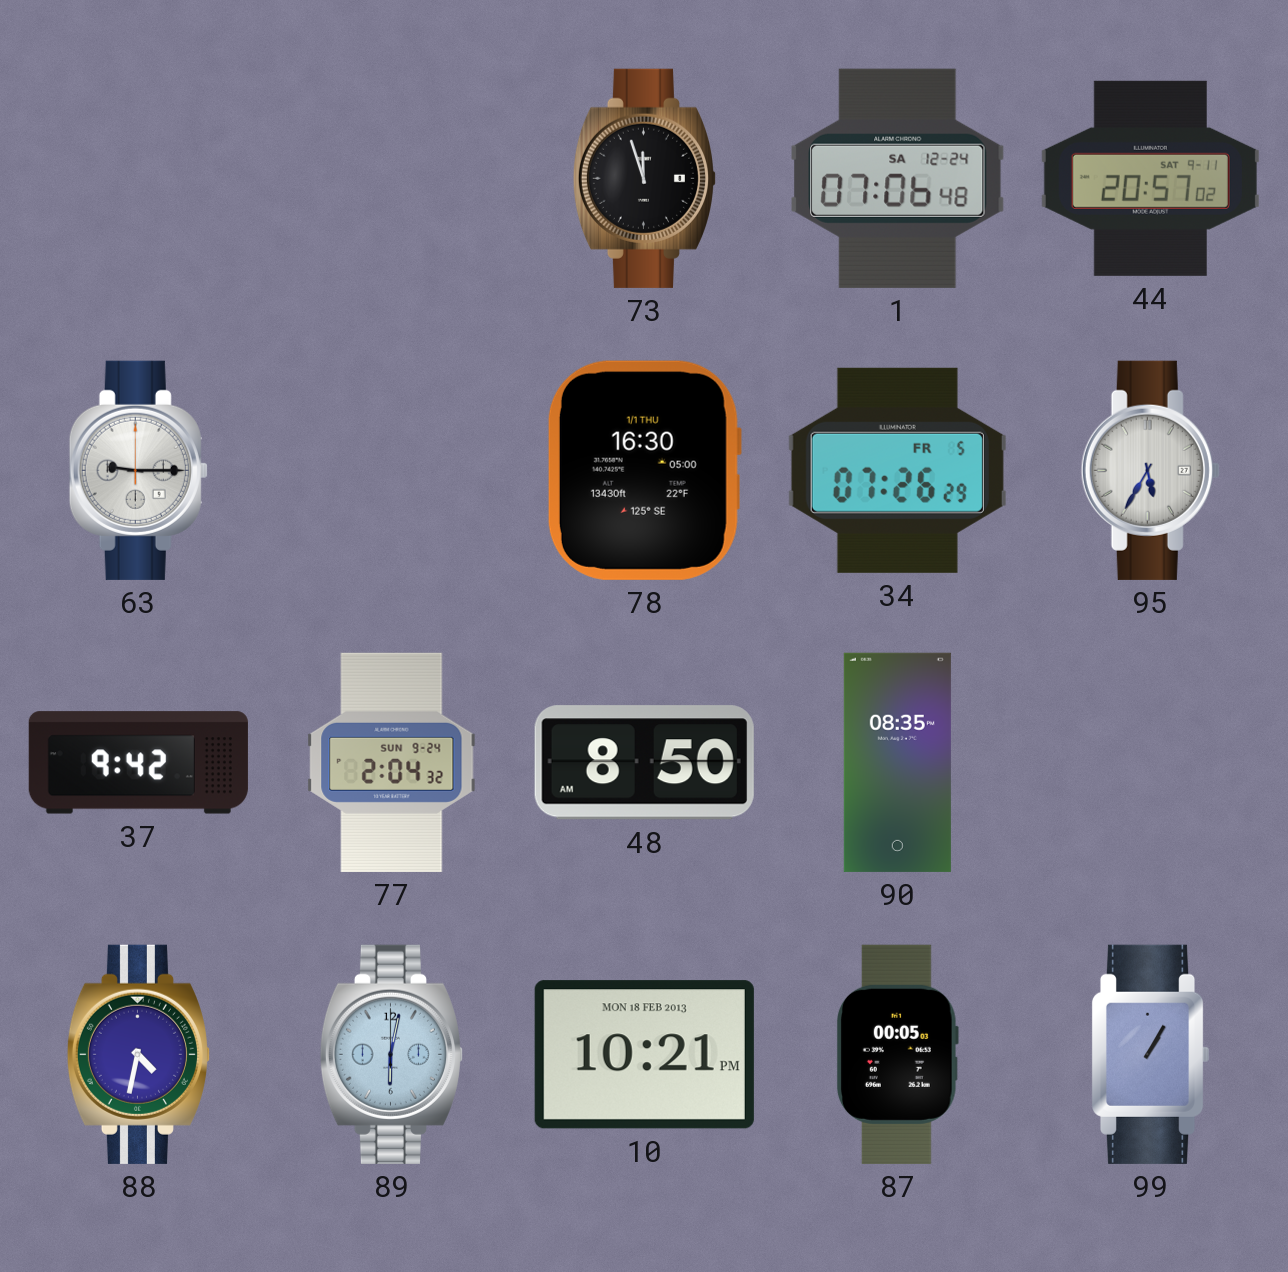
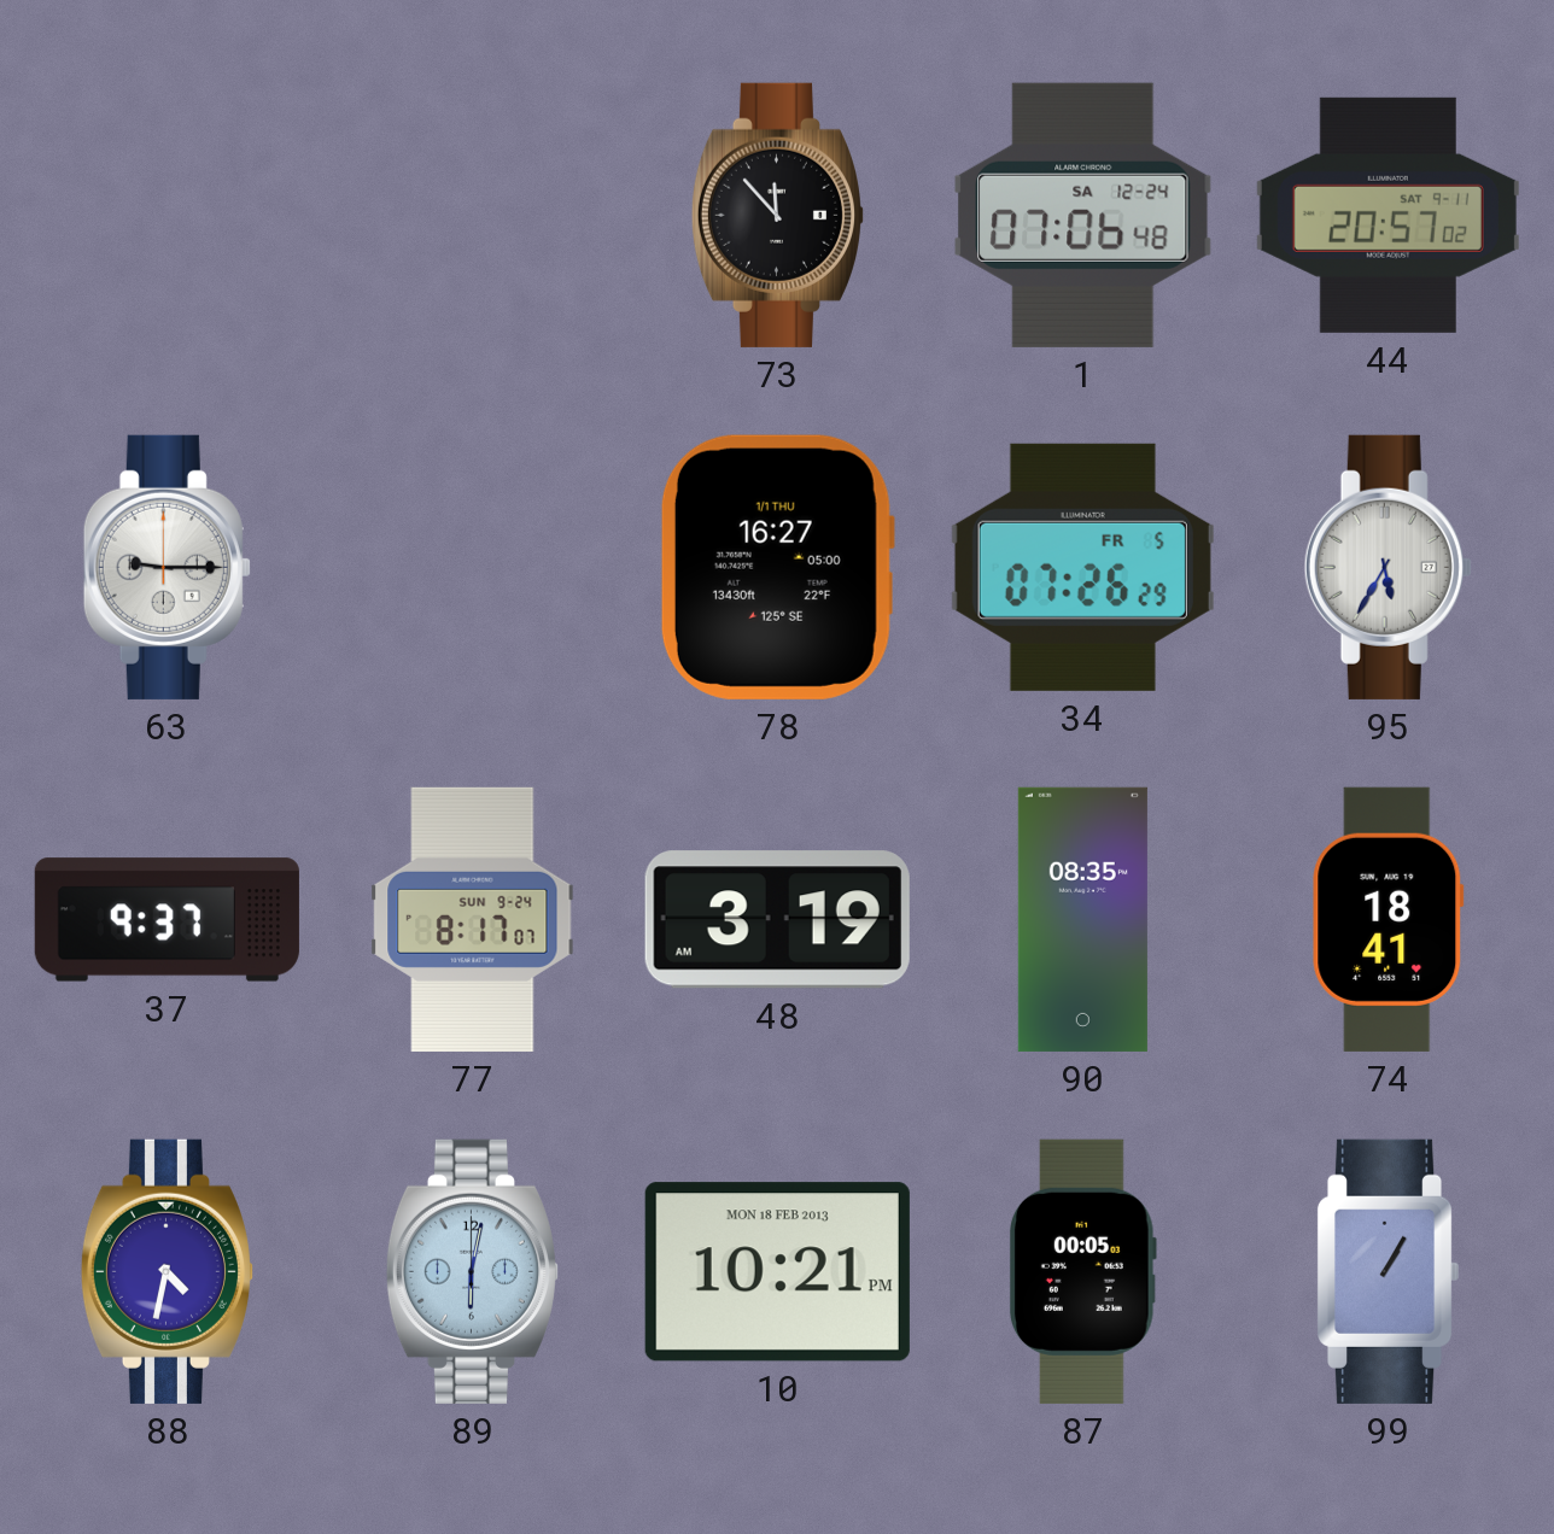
73: 11:57 -> 11:53 (777, 215)
78: 16:30 -> 16:27 (777, 567)
37: 9:42 -> 9:37 (166, 920)
77: 2:04 -> 8:17 (473, 919)
48: 8:50 -> 3:19 (777, 920)
74: none -> 18:41 (1389, 919)
